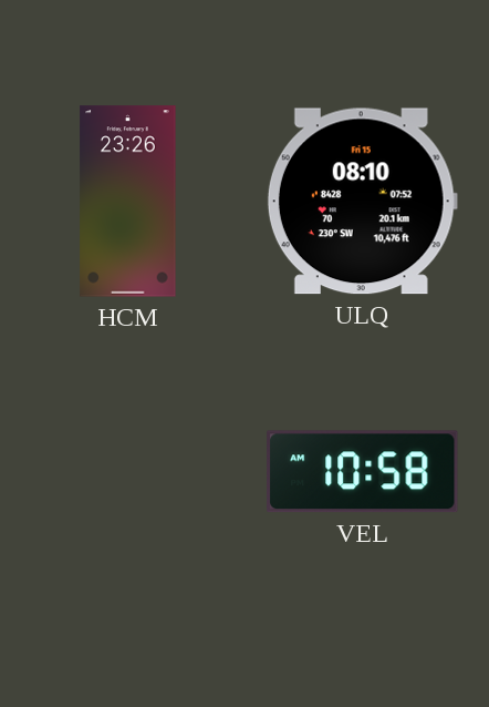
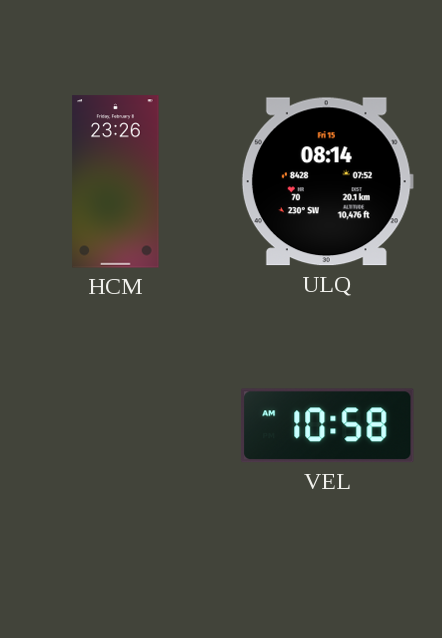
ULQ: 08:10 -> 08:14 (327, 182)
